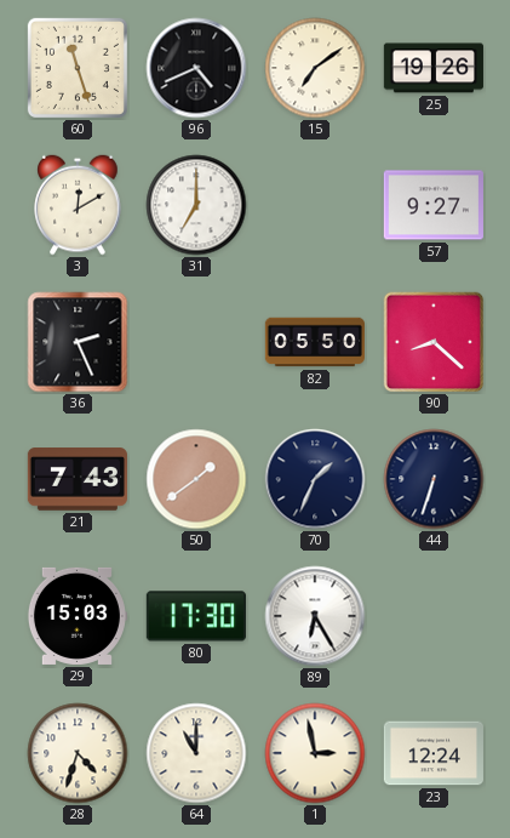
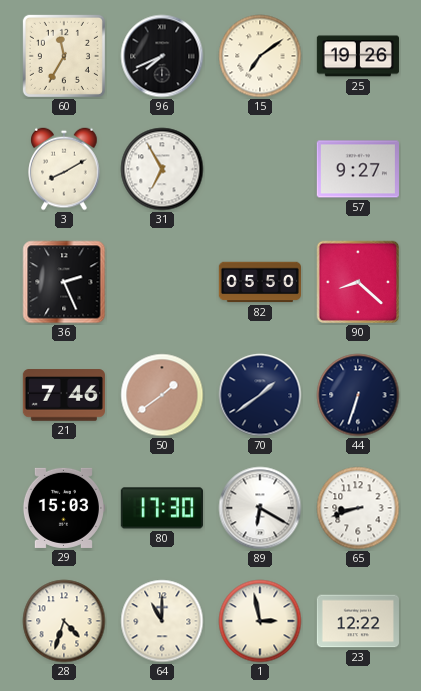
60: 11:27 -> 11:35 (64, 56)
96: 4:41 -> 7:41 (162, 56)
3: 12:10 -> 8:10 (64, 169)
31: 7:00 -> 6:55 (162, 169)
21: 7:43 -> 7:46 (64, 395)
70: 1:34 -> 1:39 (260, 395)
89: 6:25 -> 6:20 (260, 508)
65: none -> 8:42 (358, 508)
23: 12:24 -> 12:22 (358, 621)
